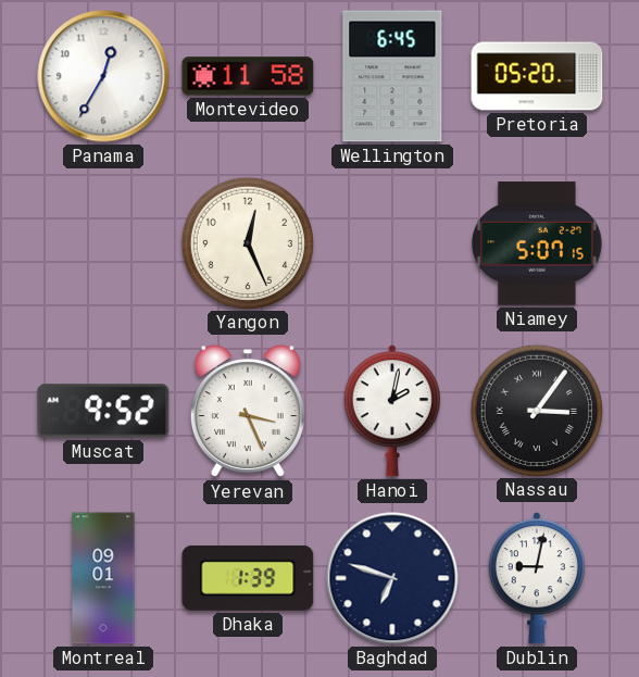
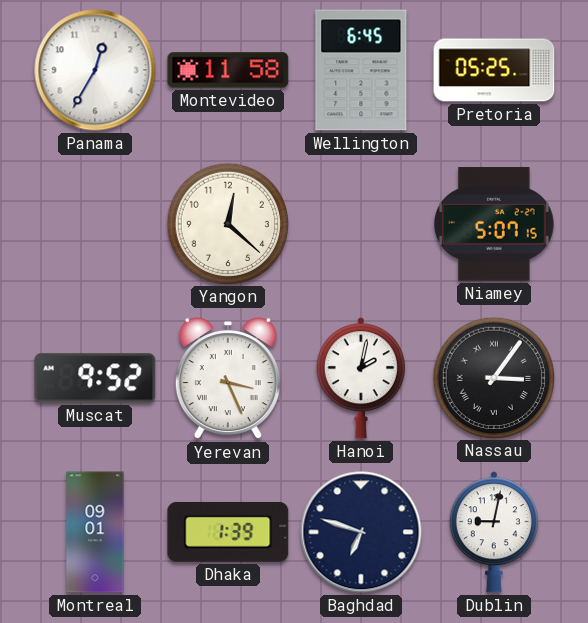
Pretoria: 05:20 -> 05:25 (494, 70)
Yangon: 12:26 -> 12:22 (227, 223)
